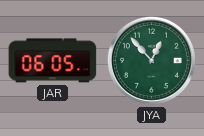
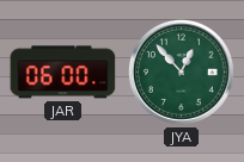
JAR: 06:05 -> 06:00 (63, 73)
